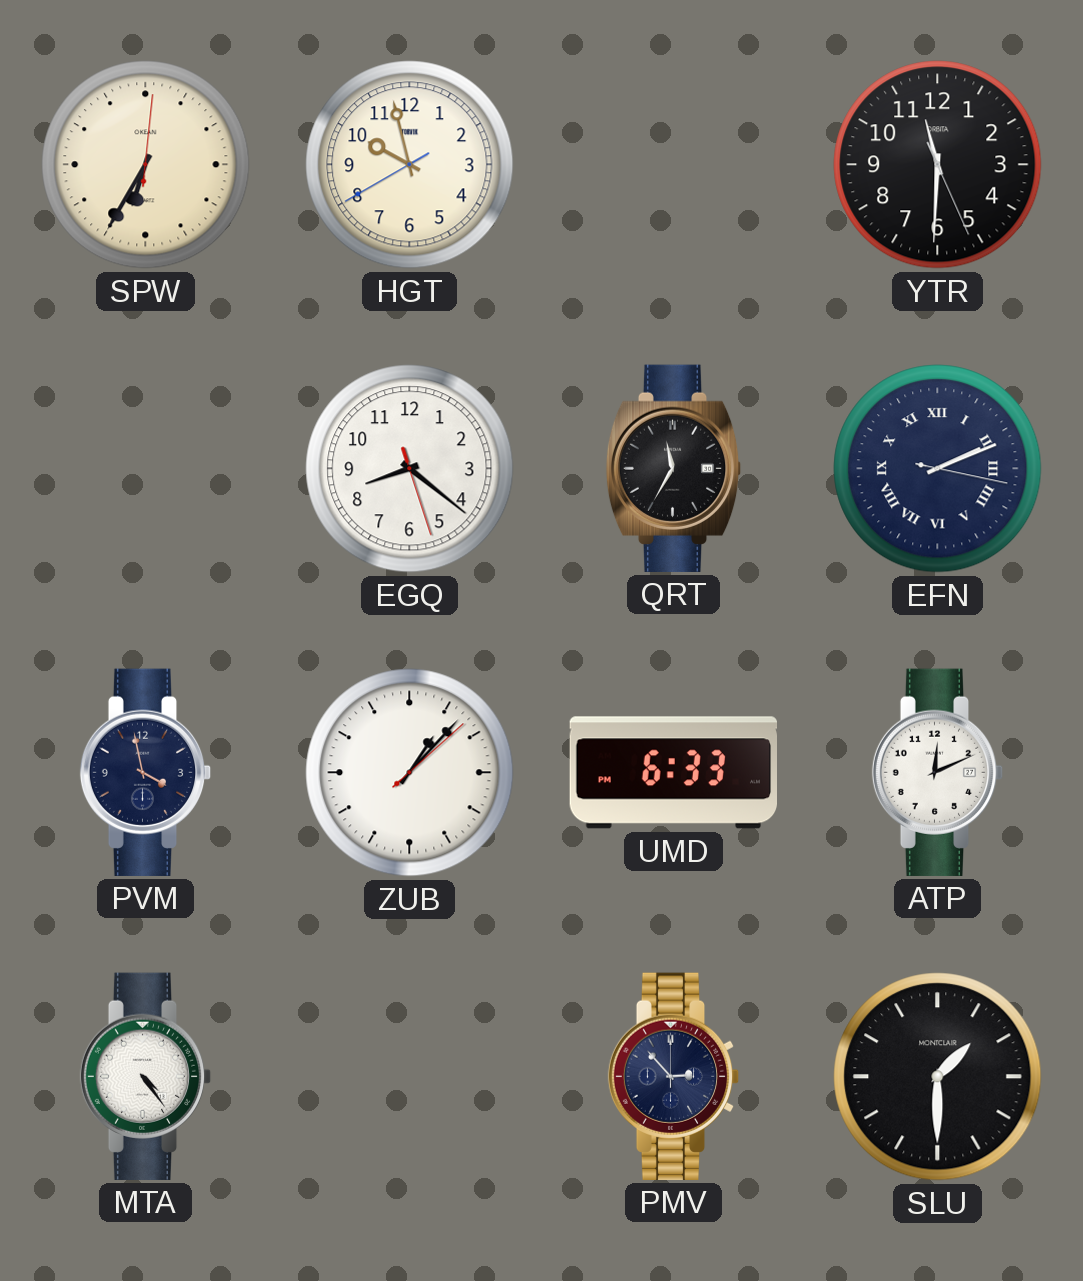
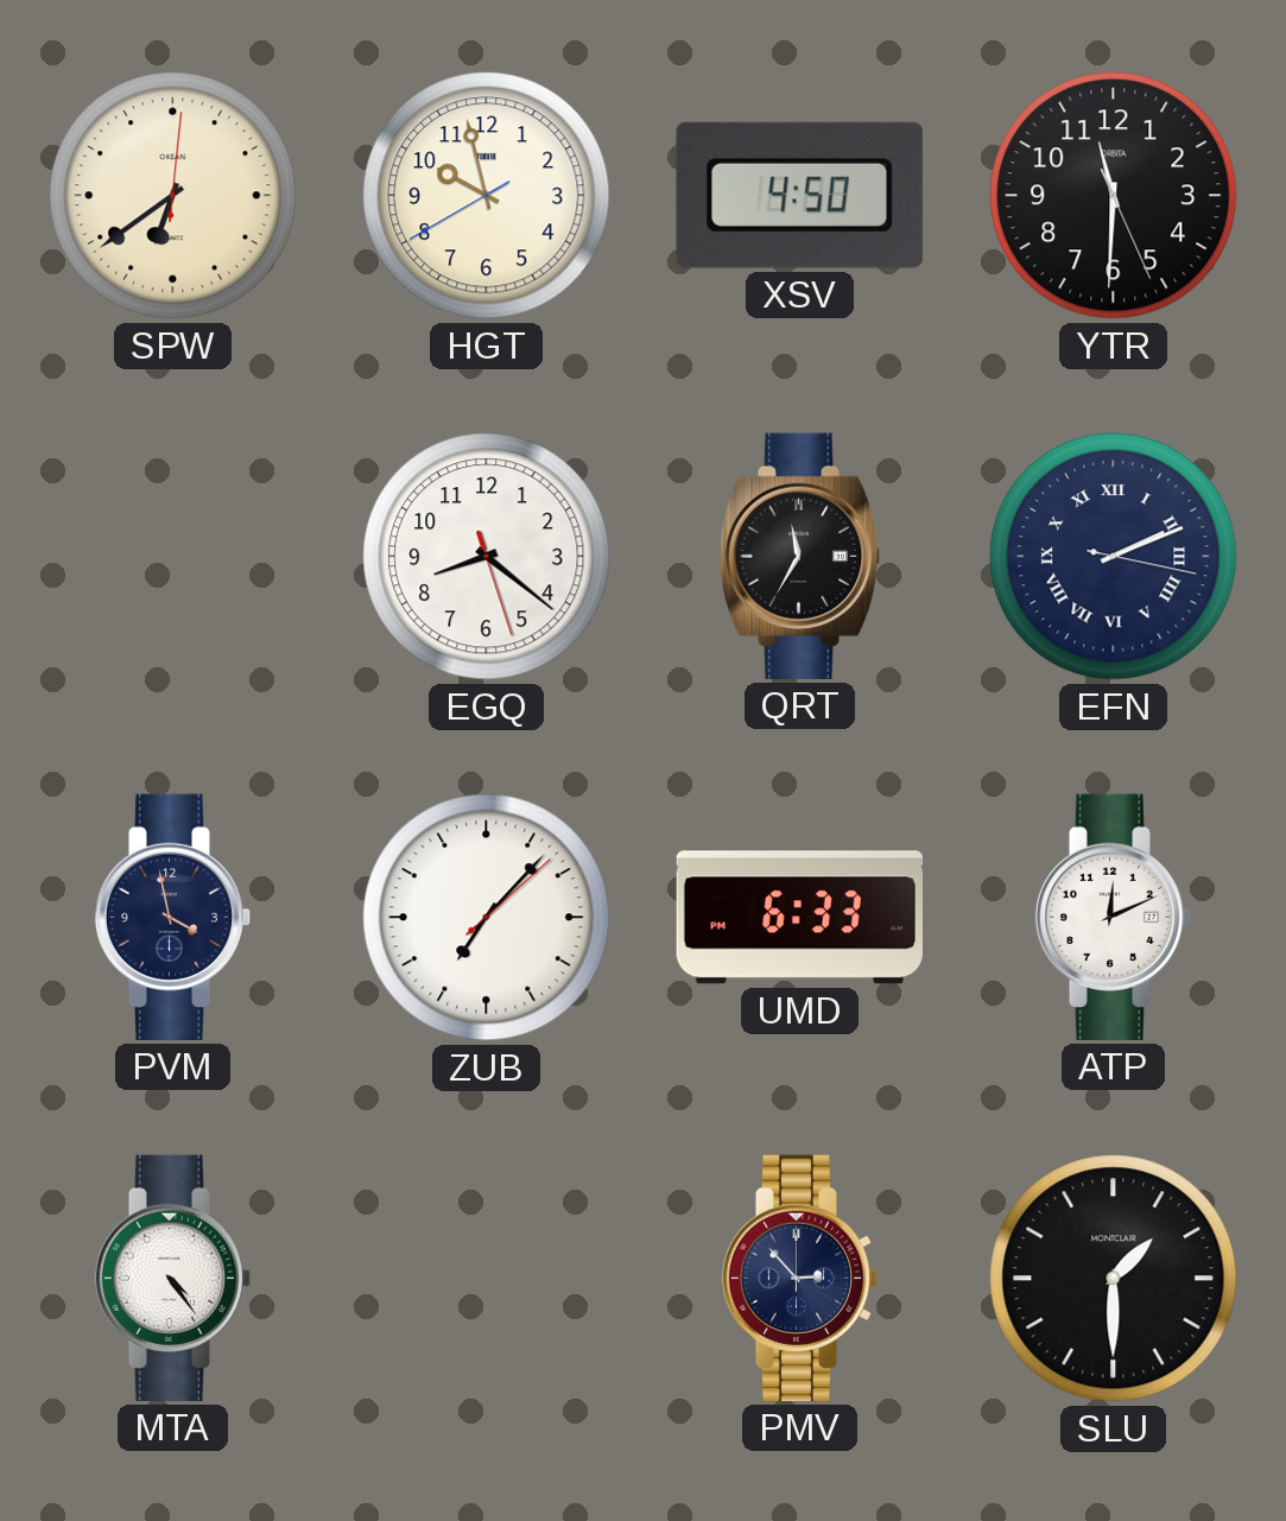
SPW: 6:35 -> 6:39 (173, 196)
XSV: none -> 4:50 (799, 195)
ZUB: 1:07 -> 7:07 (487, 918)
